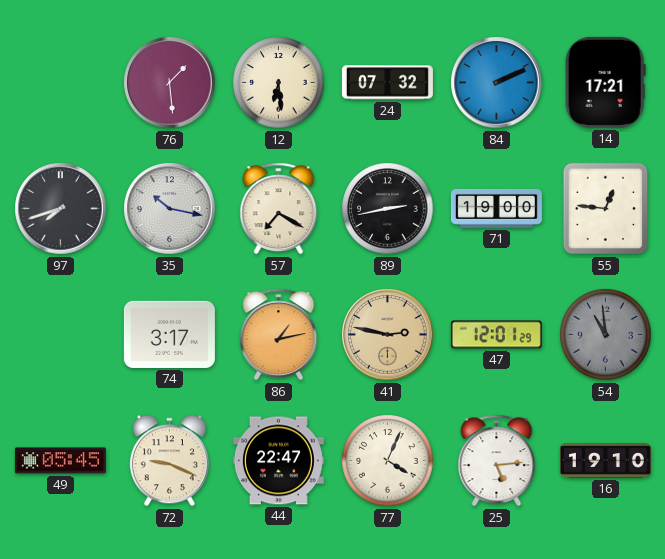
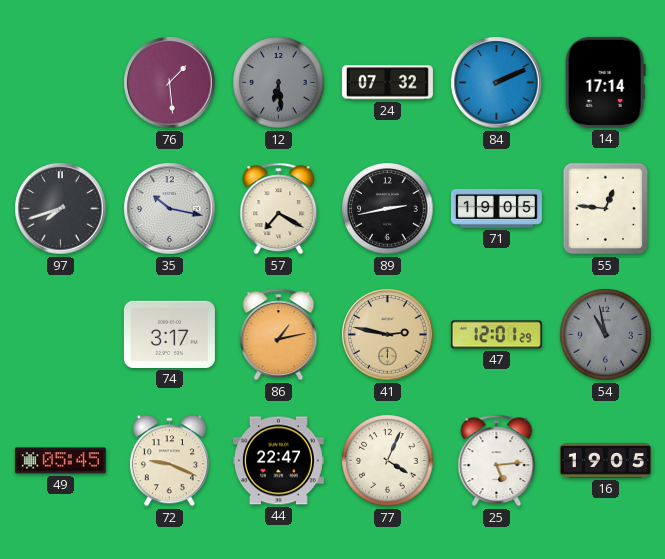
12 dial: cream -> grey (279, 83)
14: 17:21 -> 17:14 (605, 82)
71: 19:00 -> 19:05 (496, 208)
54: 10:59 -> 10:58 (606, 335)
16: 19:10 -> 19:05 (605, 461)
